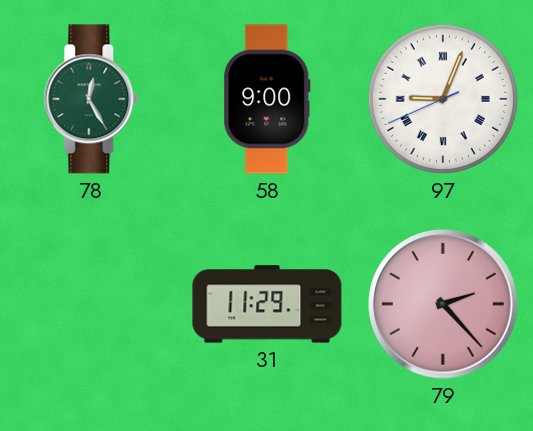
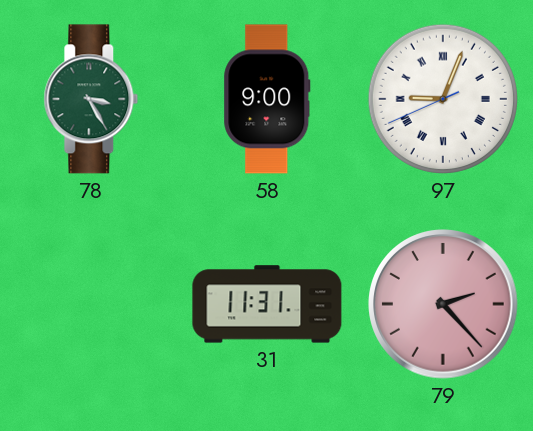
78: 12:25 -> 3:25 (91, 99)
31: 11:29 -> 11:31 (267, 304)
